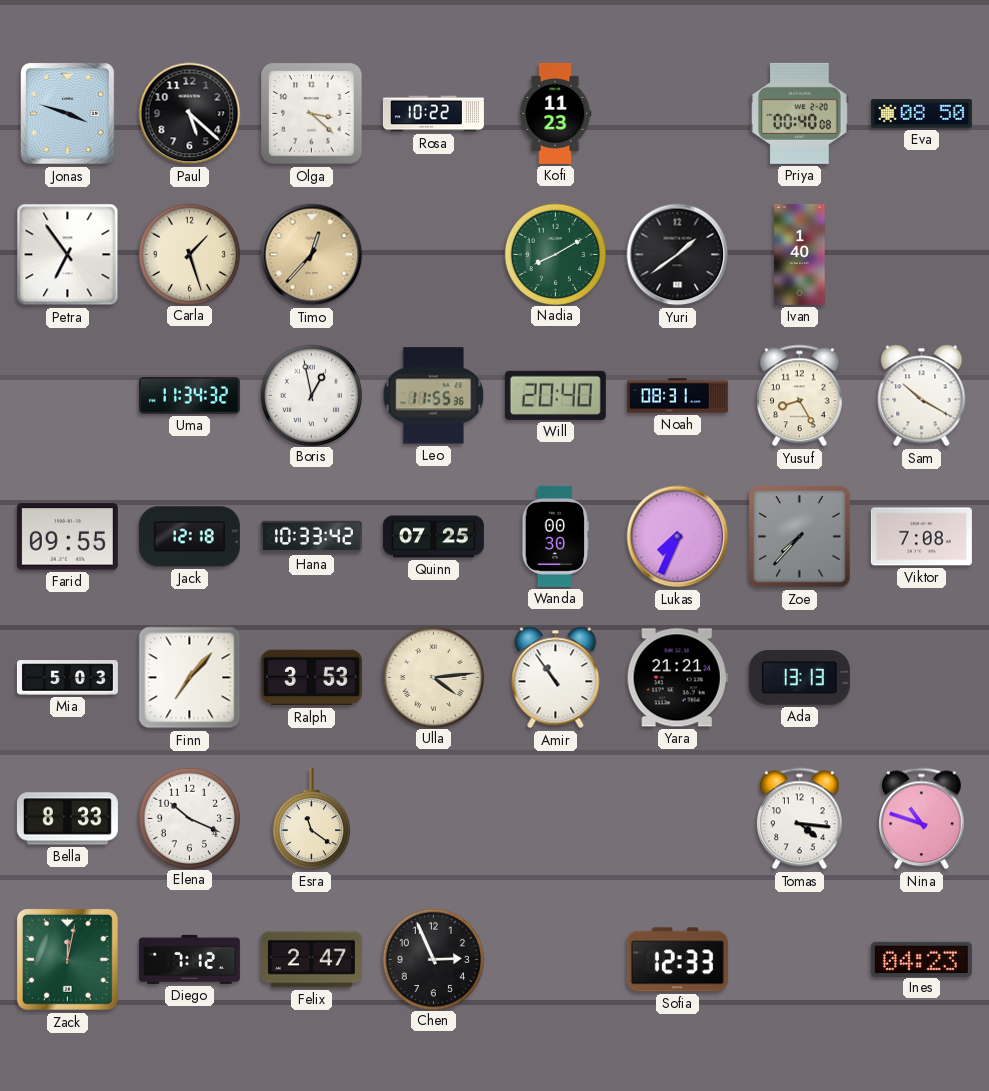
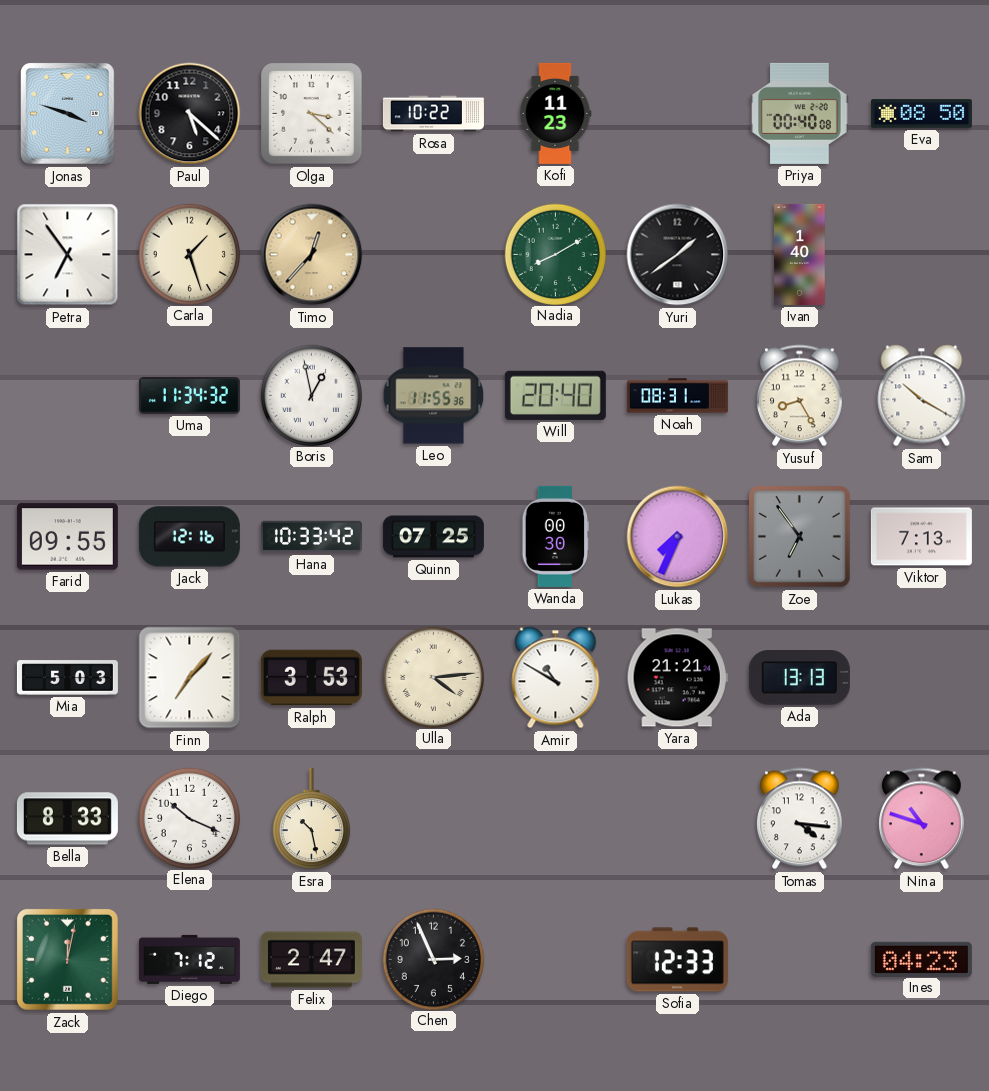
Jack: 12:18 -> 12:16 (189, 537)
Zoe: 7:37 -> 6:54 (800, 537)
Viktor: 7:08 -> 7:13 (921, 537)
Amir: 10:54 -> 10:50 (556, 678)
Esra: 11:21 -> 10:28 (311, 819)
